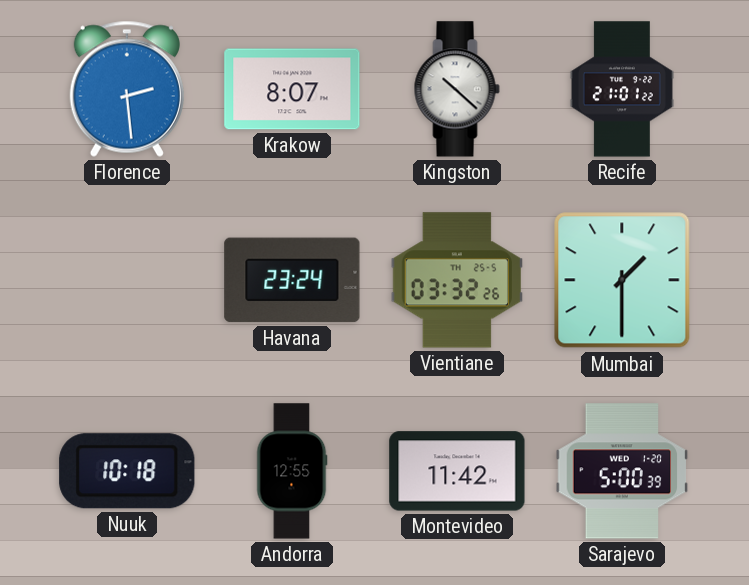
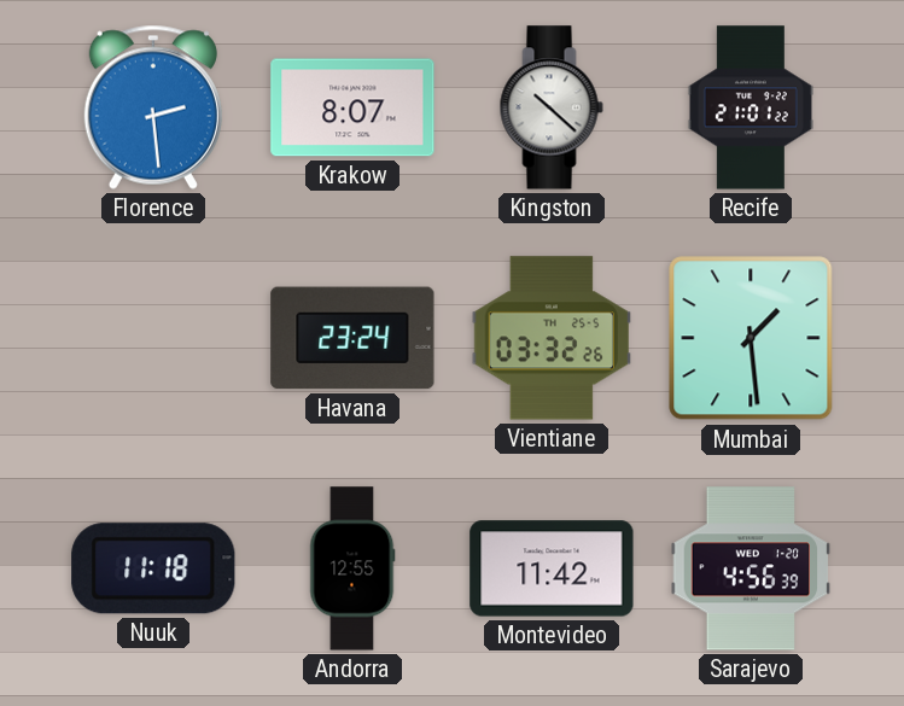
Mumbai: 1:30 -> 1:29 (751, 338)
Nuuk: 10:18 -> 11:18 (153, 568)
Sarajevo: 5:00 -> 4:56 (751, 568)
